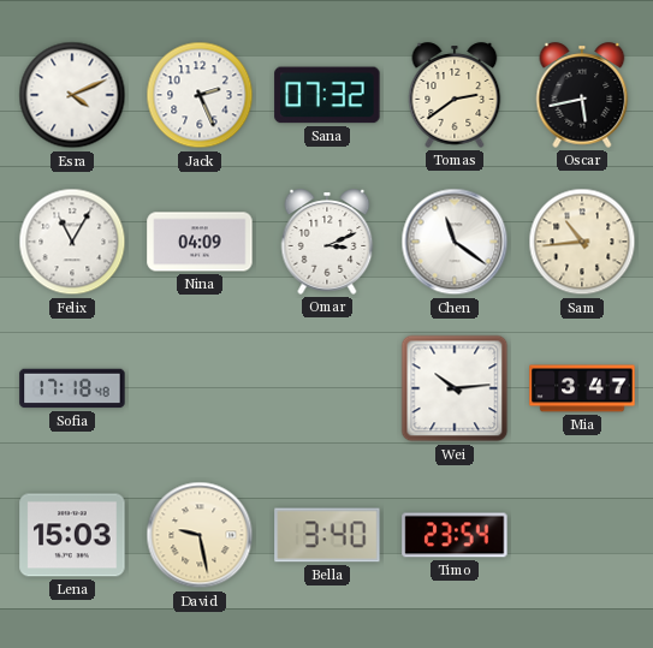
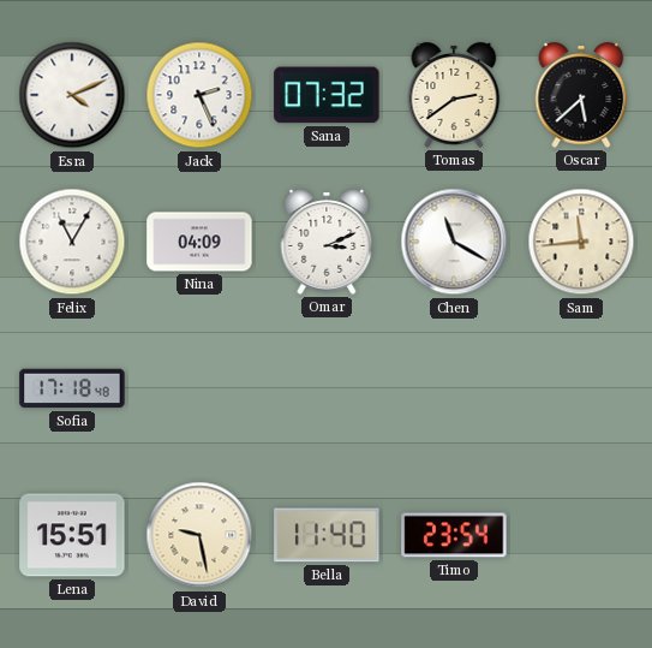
Oscar: 5:43 -> 5:38 (581, 95)
Chen: 11:21 -> 11:20 (454, 242)
Sam: 10:44 -> 11:44 (581, 242)
Wei: 10:14 -> none (455, 388)
Mia: 3:47 -> none (582, 388)
Lena: 15:03 -> 15:51 (72, 535)
Bella: 3:40 -> 11:40 (327, 535)
